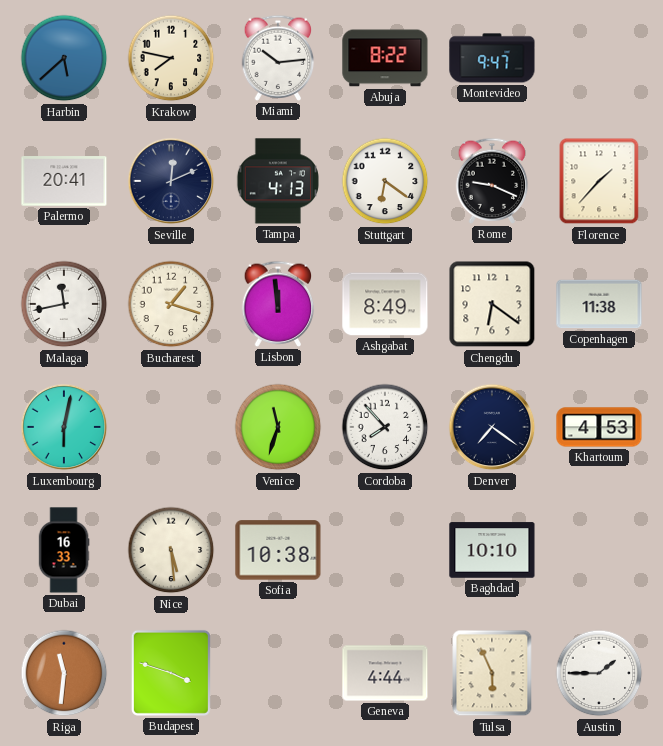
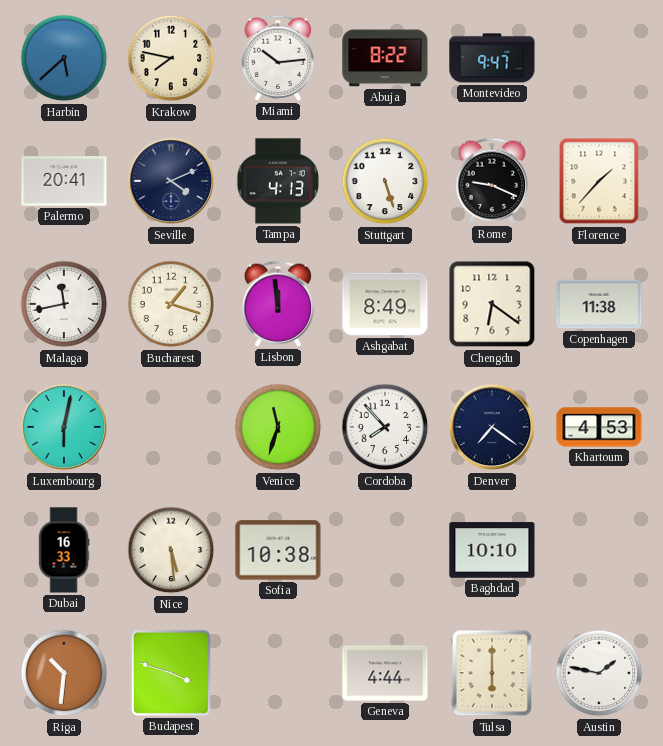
Seville: 12:11 -> 4:11 (171, 181)
Stuttgart: 6:21 -> 5:27 (385, 181)
Riga: 11:31 -> 10:31 (64, 673)
Tulsa: 5:56 -> 6:00 (492, 673)
Austin: 1:45 -> 1:47 (599, 673)
